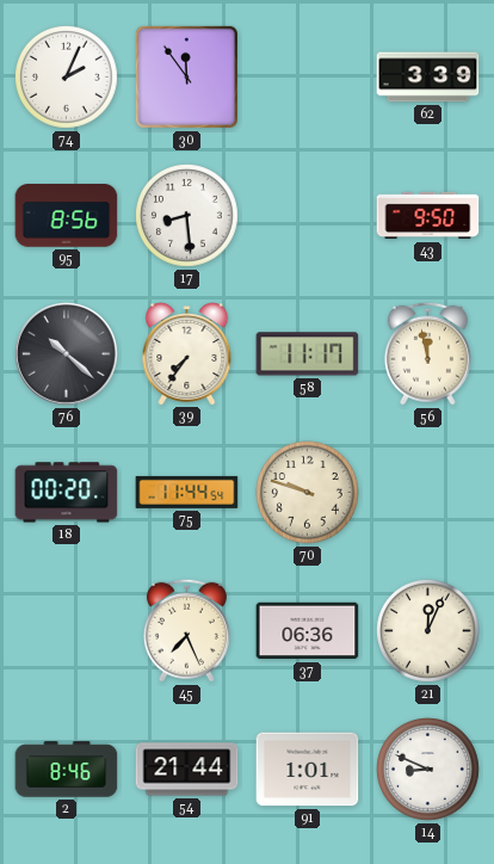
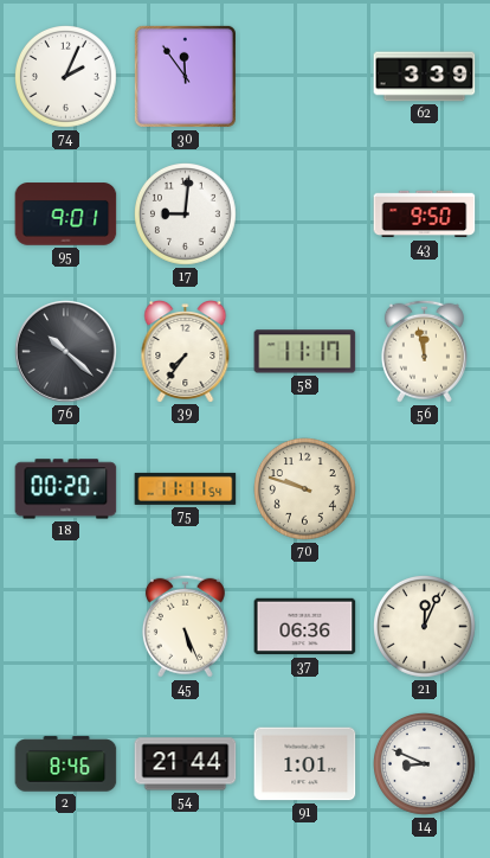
95: 8:56 -> 9:01 (66, 214)
17: 8:29 -> 9:01 (186, 214)
75: 11:44 -> 11:11 (186, 488)
45: 7:26 -> 5:26 (185, 626)
